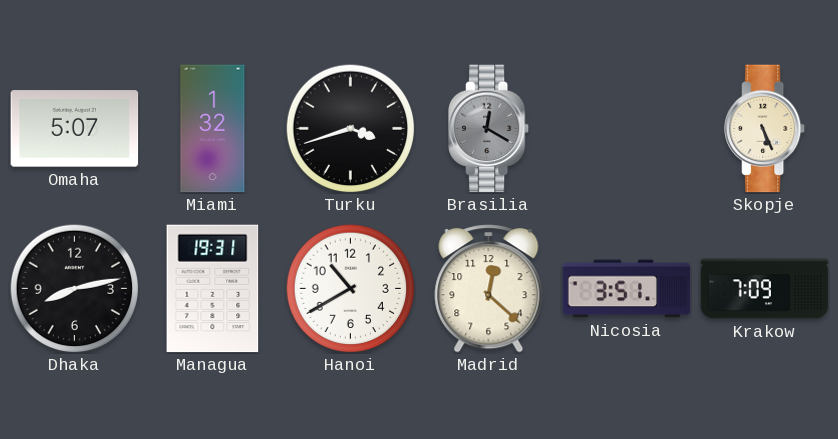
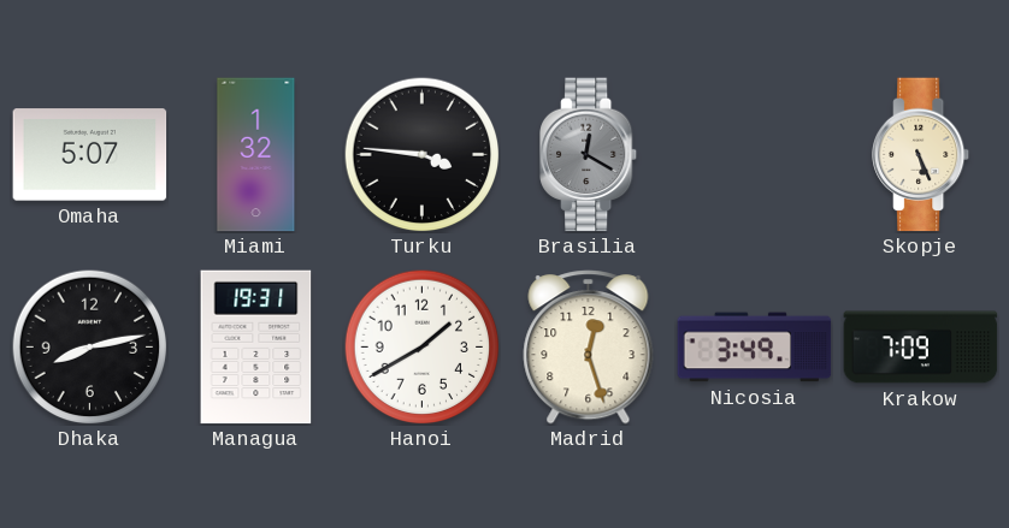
Turku: 3:42 -> 3:46 (421, 154)
Hanoi: 10:40 -> 1:40 (421, 346)
Madrid: 12:22 -> 12:27 (589, 348)
Nicosia: 3:51 -> 3:49 (755, 348)
